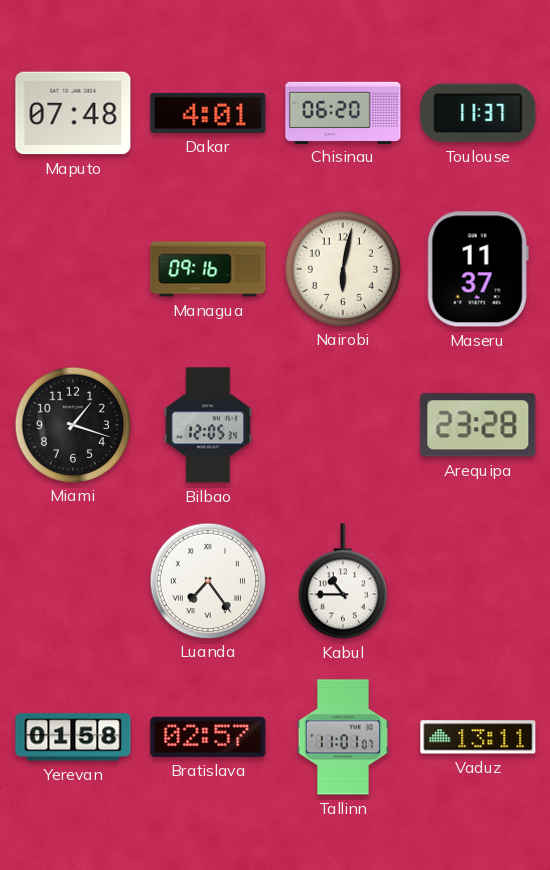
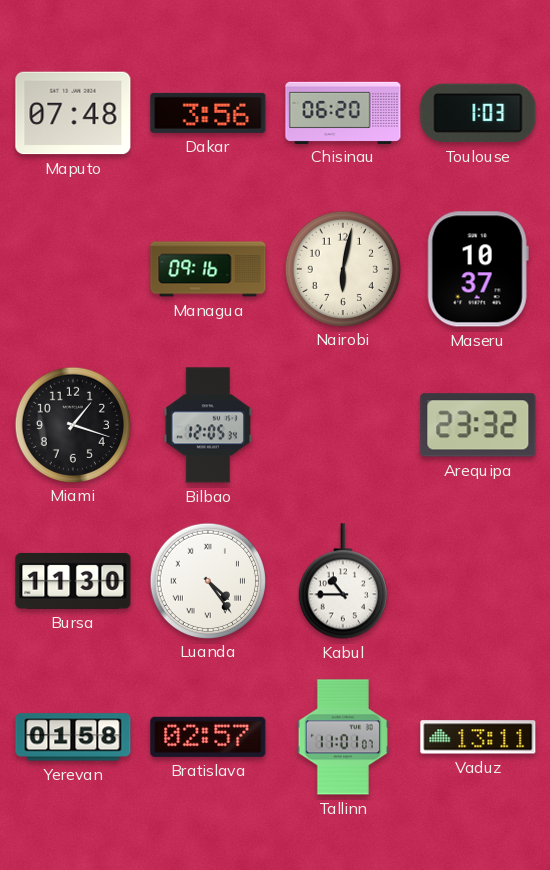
Dakar: 4:01 -> 3:56 (208, 113)
Toulouse: 11:37 -> 1:03 (478, 113)
Maseru: 11:37 -> 10:37 (478, 269)
Arequipa: 23:28 -> 23:32 (478, 425)
Bursa: none -> 11:30 (73, 581)
Luanda: 7:24 -> 4:24 (207, 580)
